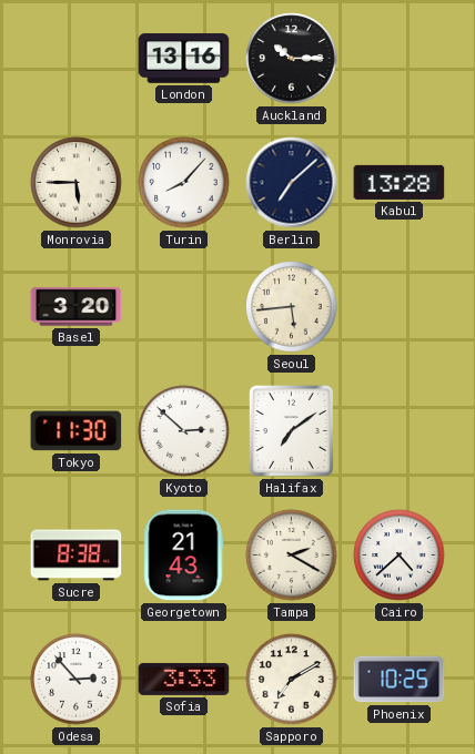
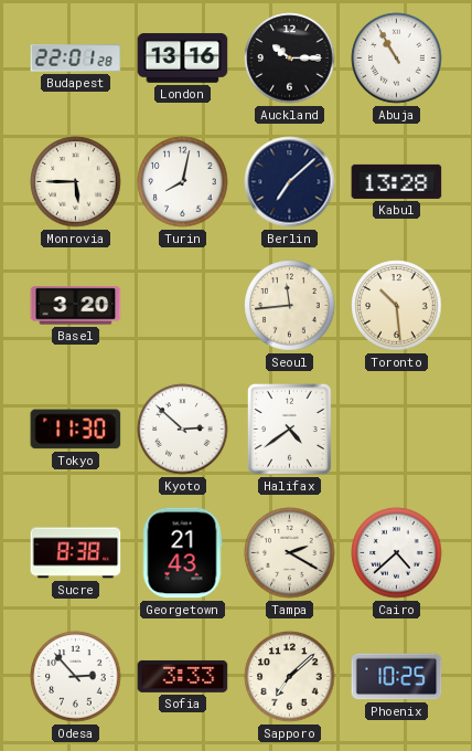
Budapest: none -> 22:01 (76, 59)
Abuja: none -> 10:55 (397, 59)
Turin: 8:07 -> 8:02 (183, 182)
Seoul: 5:44 -> 11:44 (290, 306)
Toronto: none -> 10:29 (397, 306)
Halifax: 7:09 -> 4:39 (289, 429)
Sapporo: 7:10 -> 7:08 (290, 677)
